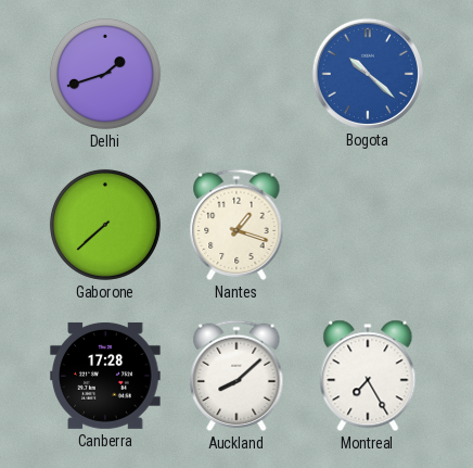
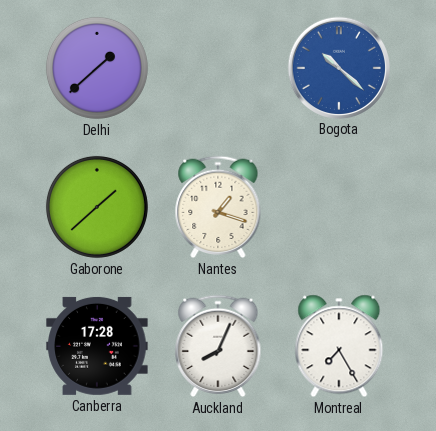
Delhi: 1:42 -> 1:38 (97, 68)
Gaborone: 7:38 -> 1:38 (97, 207)
Auckland: 8:08 -> 8:04 (218, 346)
